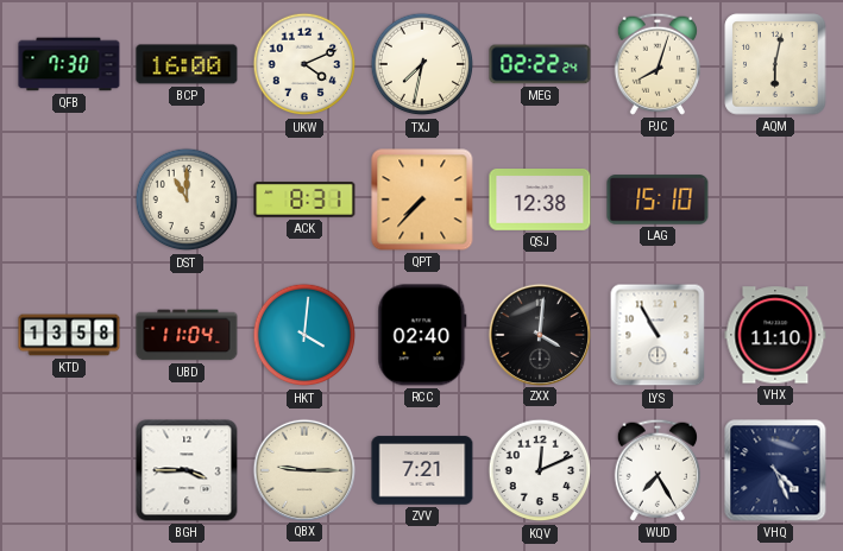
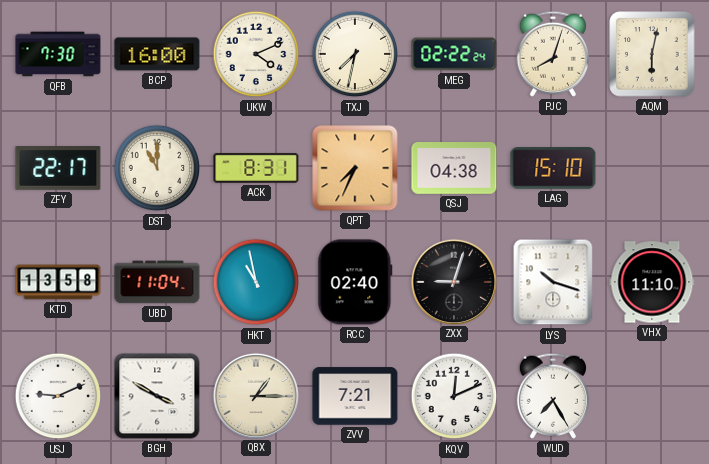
ZFY: none -> 22:17 (58, 168)
QPT: 7:37 -> 7:34 (355, 168)
QSJ: 12:38 -> 04:38 (454, 169)
HKT: 4:01 -> 10:58 (256, 282)
ZXX: 4:01 -> 9:03 (453, 281)
LYS: 10:55 -> 10:18 (553, 282)
USJ: none -> 9:11 (58, 396)
BGH: 3:45 -> 3:50 (157, 396)
QBX: 9:15 -> 1:15 (255, 395)
VHQ: 4:26 -> none (775, 470)
